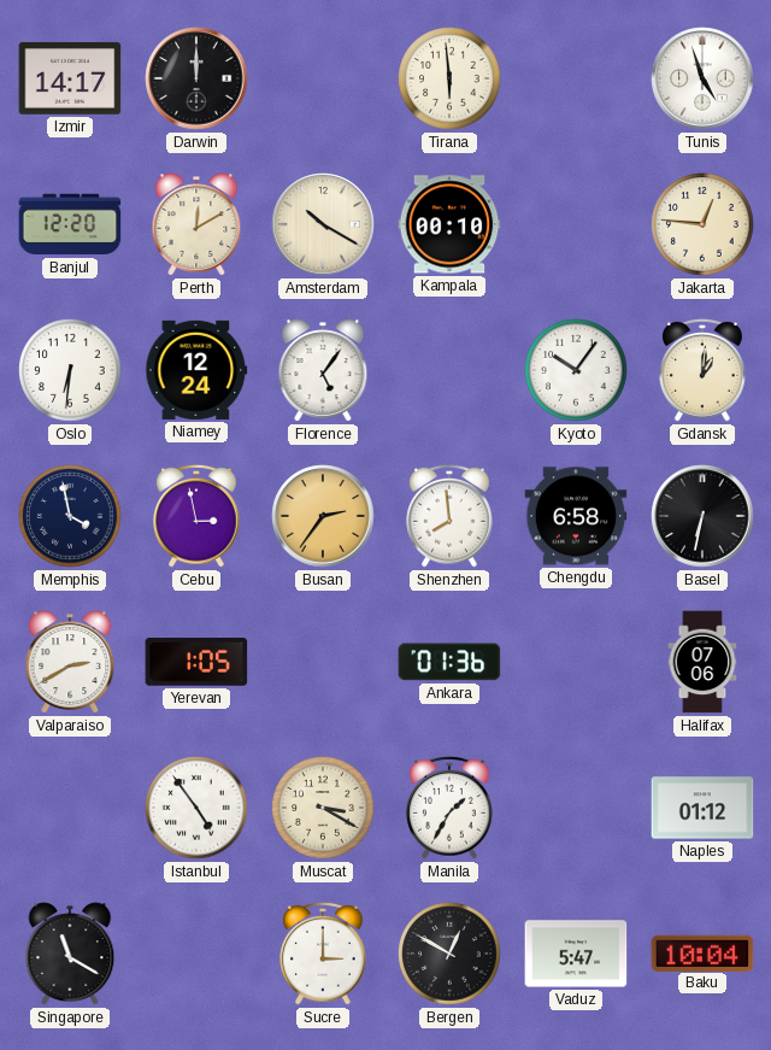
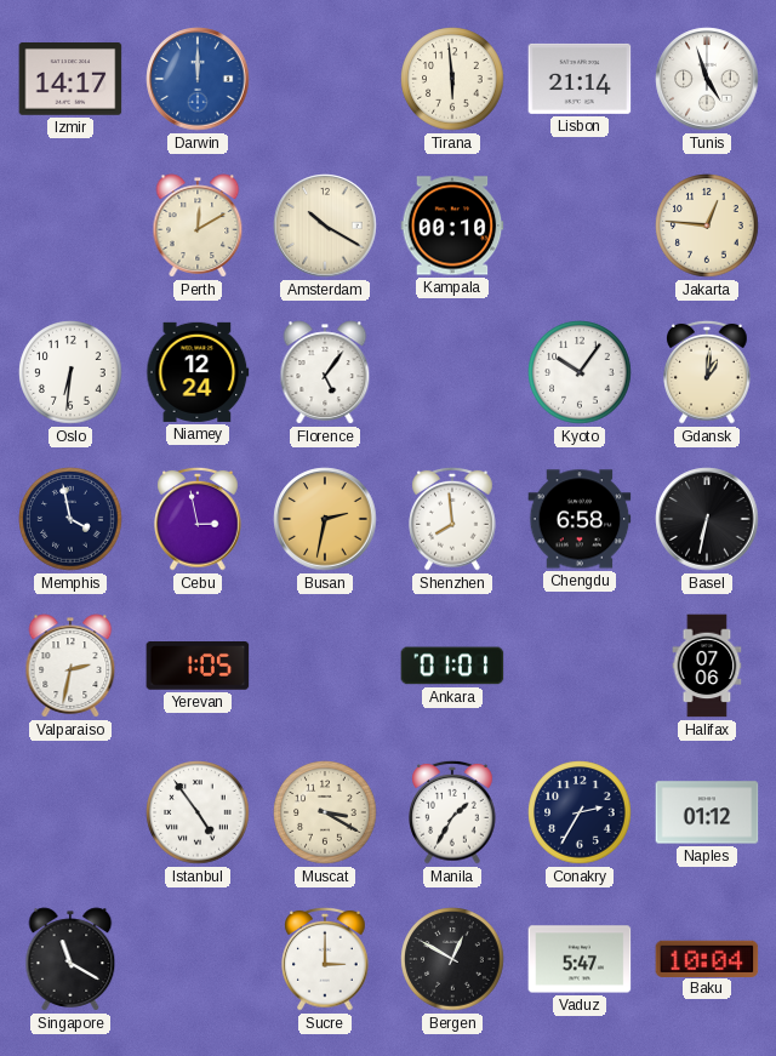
Darwin dial: black -> blue (198, 79)
Lisbon: none -> 21:14 (580, 79)
Banjul: 12:20 -> none (70, 224)
Busan: 2:36 -> 2:32 (325, 519)
Valparaiso: 2:40 -> 2:32 (70, 666)
Ankara: 01:36 -> 01:01 (452, 666)
Conakry: none -> 2:35 (580, 812)
